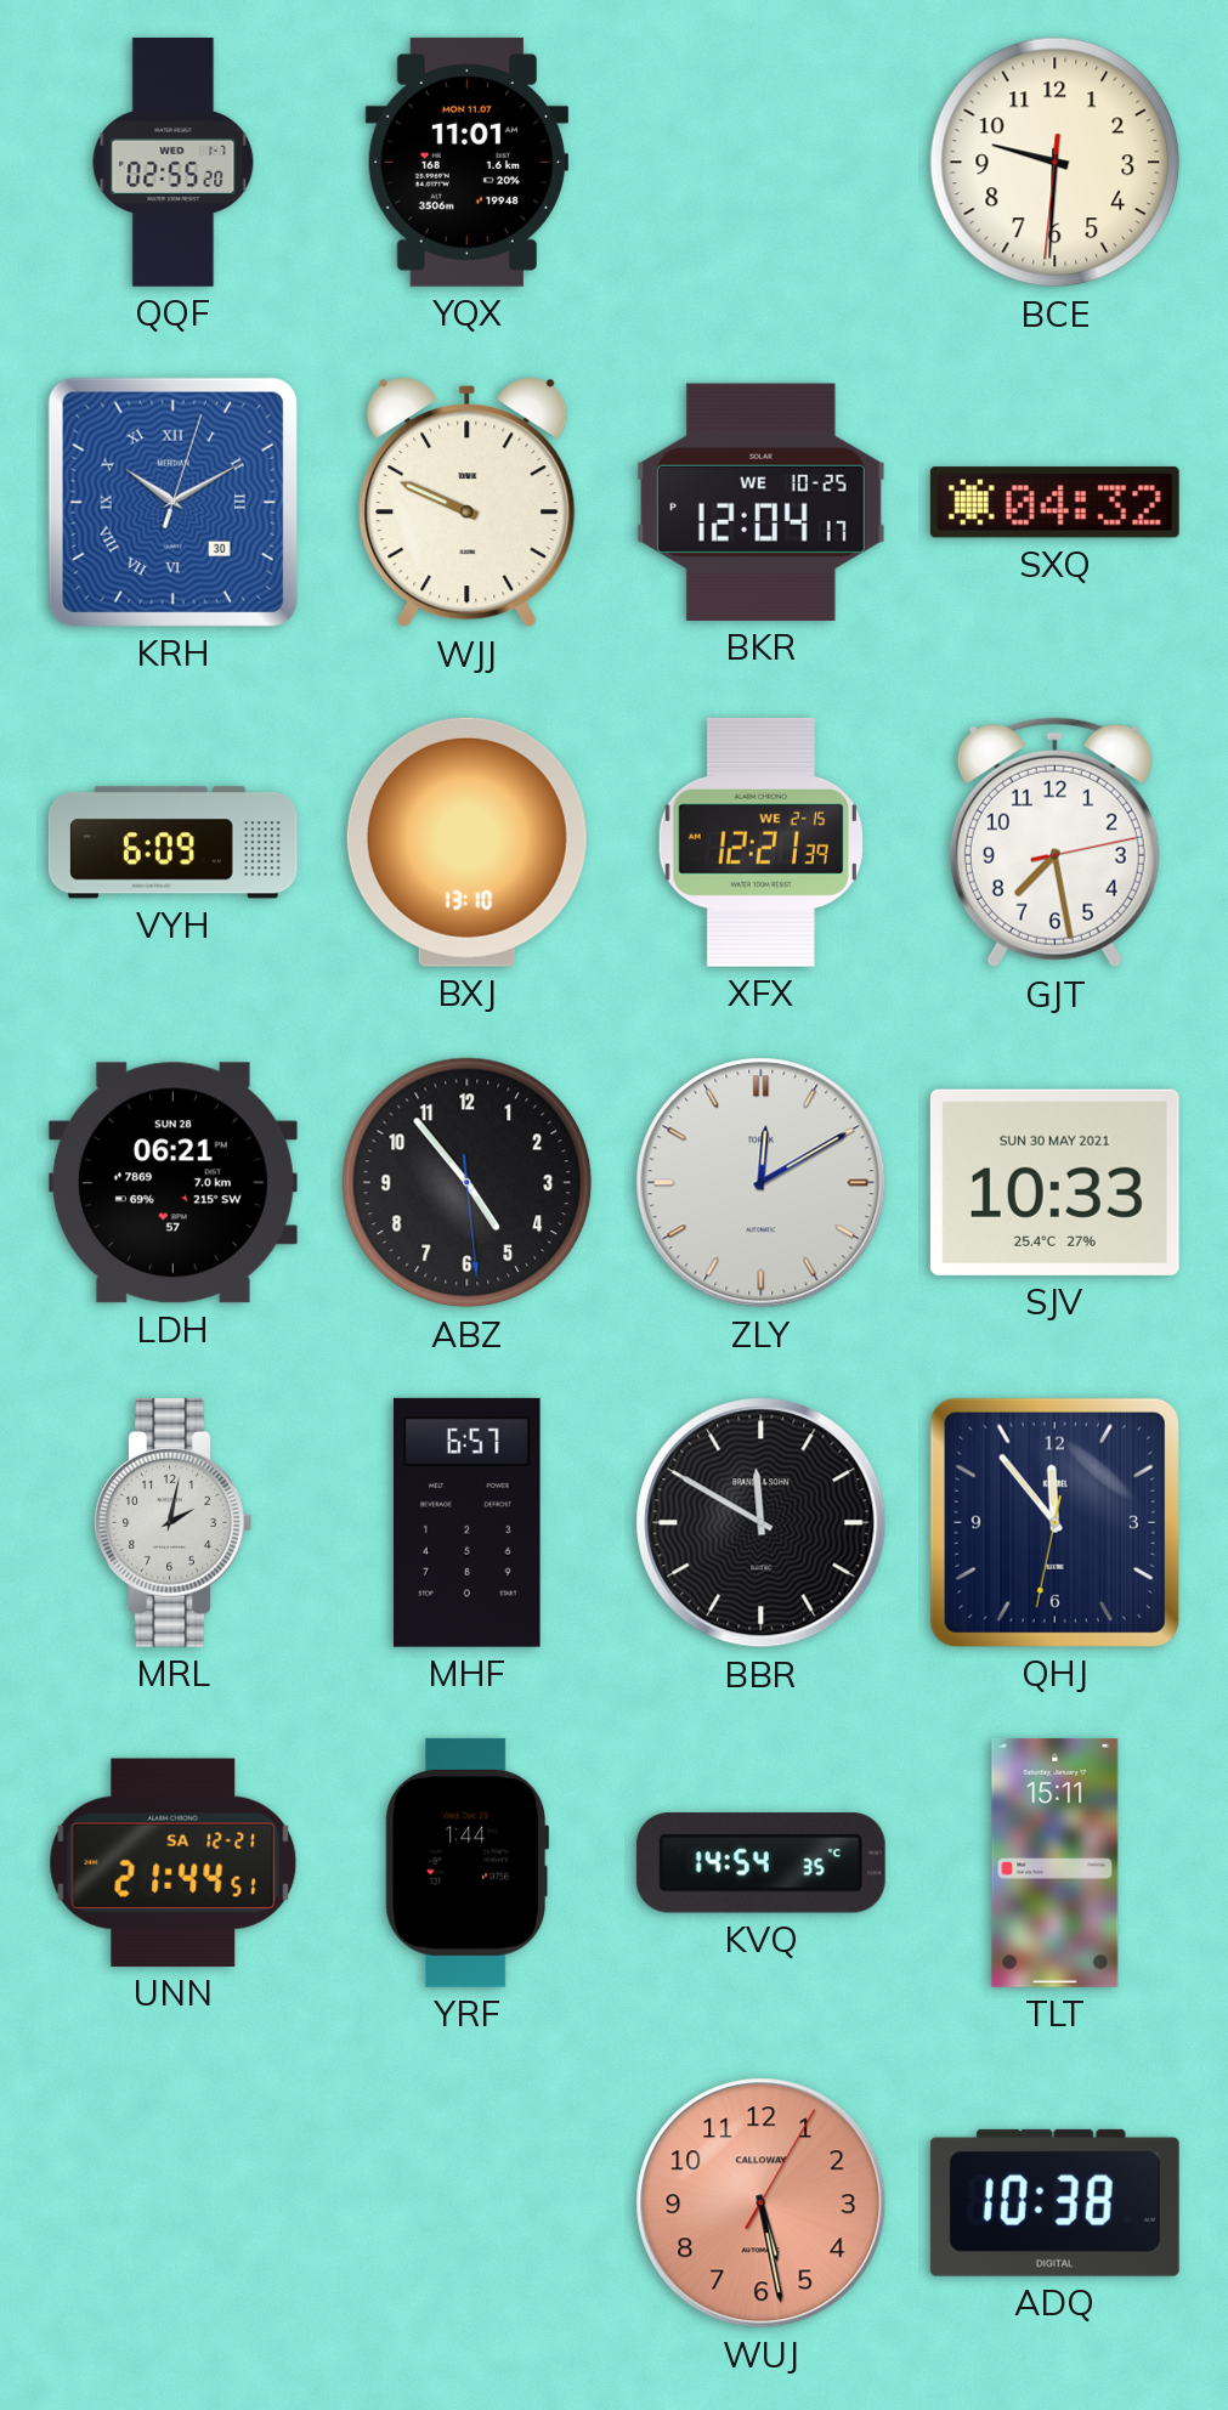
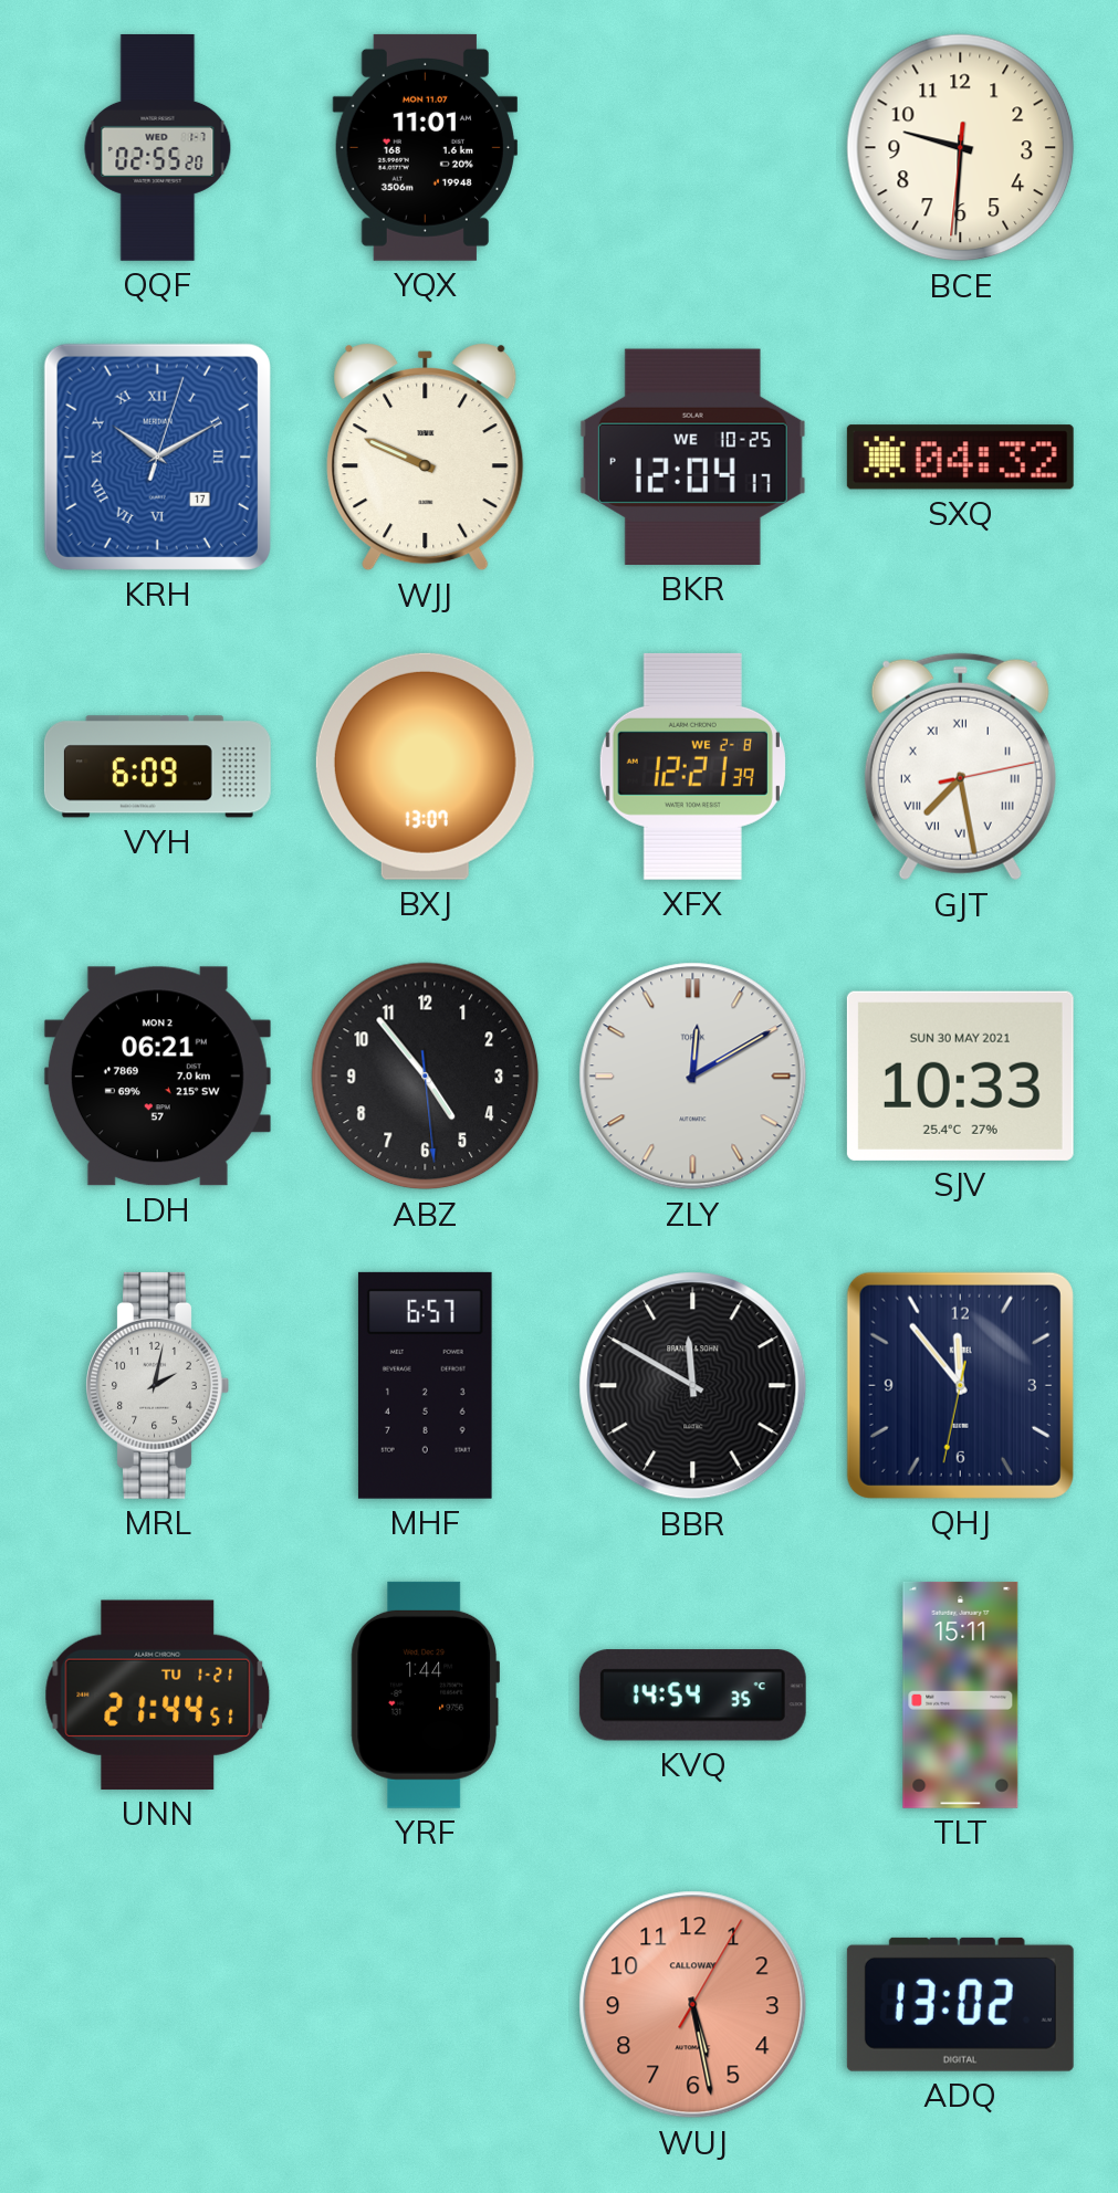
KRH date: 30 -> 17 (157, 457)
BXJ: 13:10 -> 13:07 (425, 766)
XFX date: WE 2-15 -> WE 2-8 (692, 766)
GJT numerals: Arabic -> Roman (960, 767)
LDH date: SUN 28 -> MON 2 (157, 1077)
UNN date: SA 12-21 -> TU 1-21 (158, 1694)
ADQ: 10:38 -> 13:02 (960, 2004)
